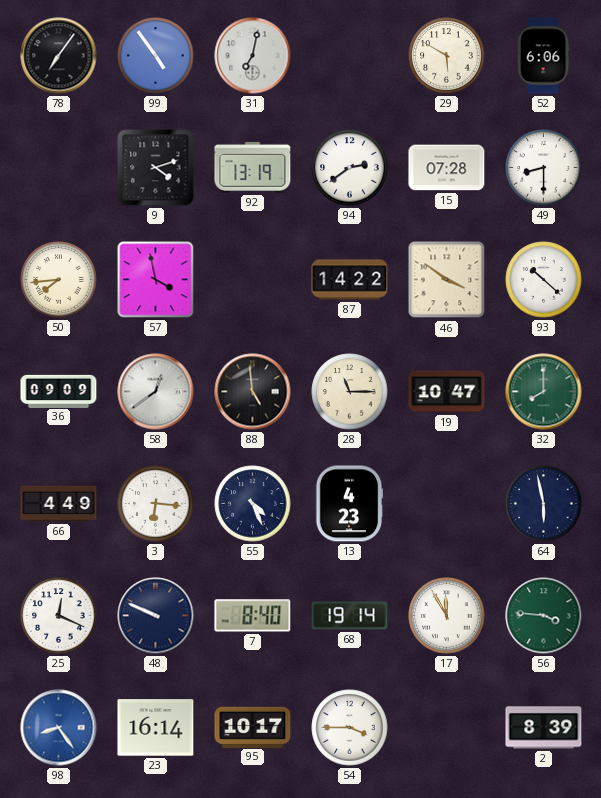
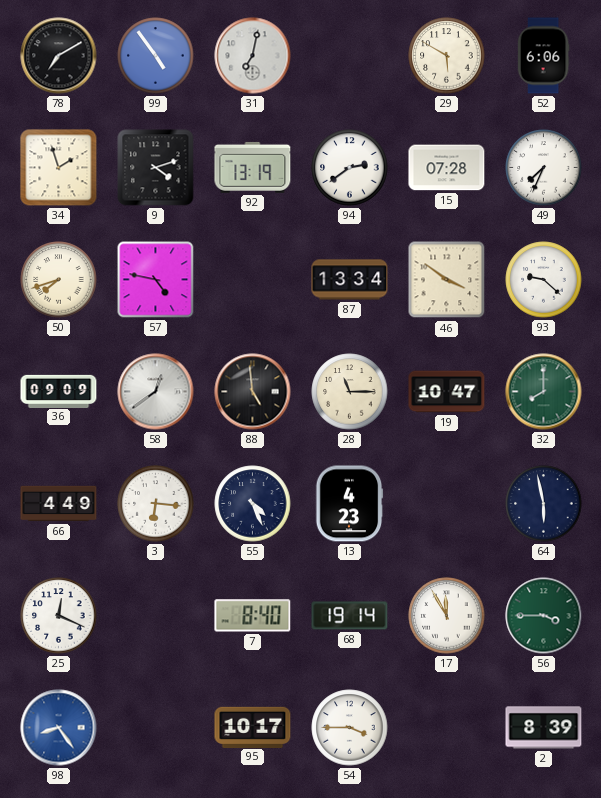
78: 7:06 -> 7:10 (59, 56)
34: none -> 1:57 (59, 168)
49: 8:30 -> 7:34 (544, 168)
50: 7:44 -> 7:42 (59, 280)
57: 3:58 -> 4:47 (156, 280)
87: 14:22 -> 13:34 (350, 280)
93: 10:22 -> 9:22 (544, 280)
48: 9:49 -> none (156, 616)
56: 3:46 -> 3:45 (544, 616)
23: 16:14 -> none (156, 728)
